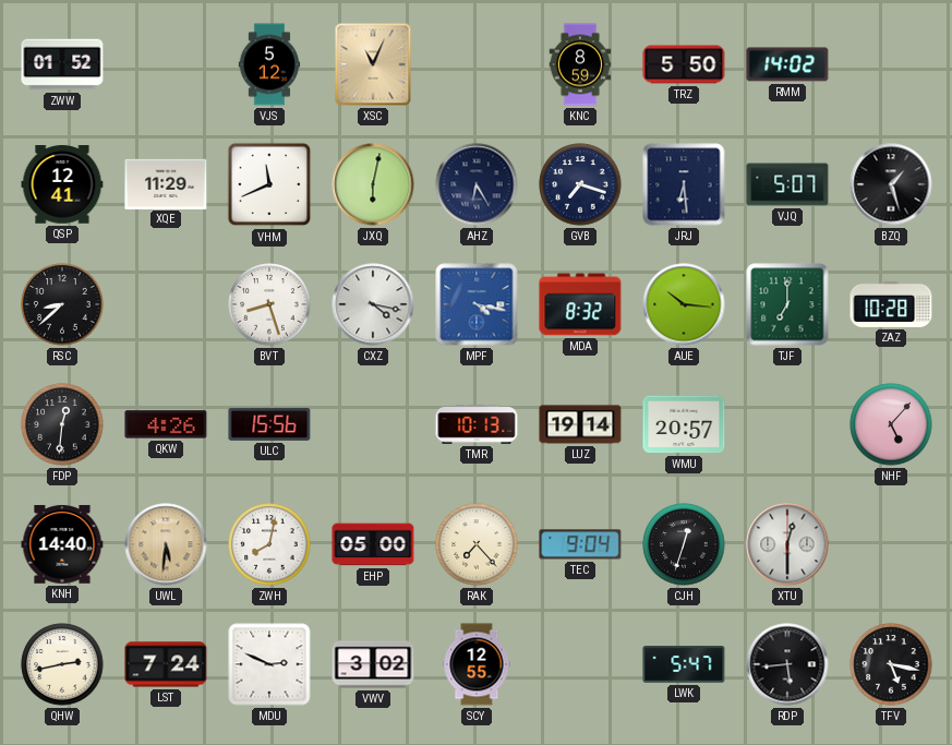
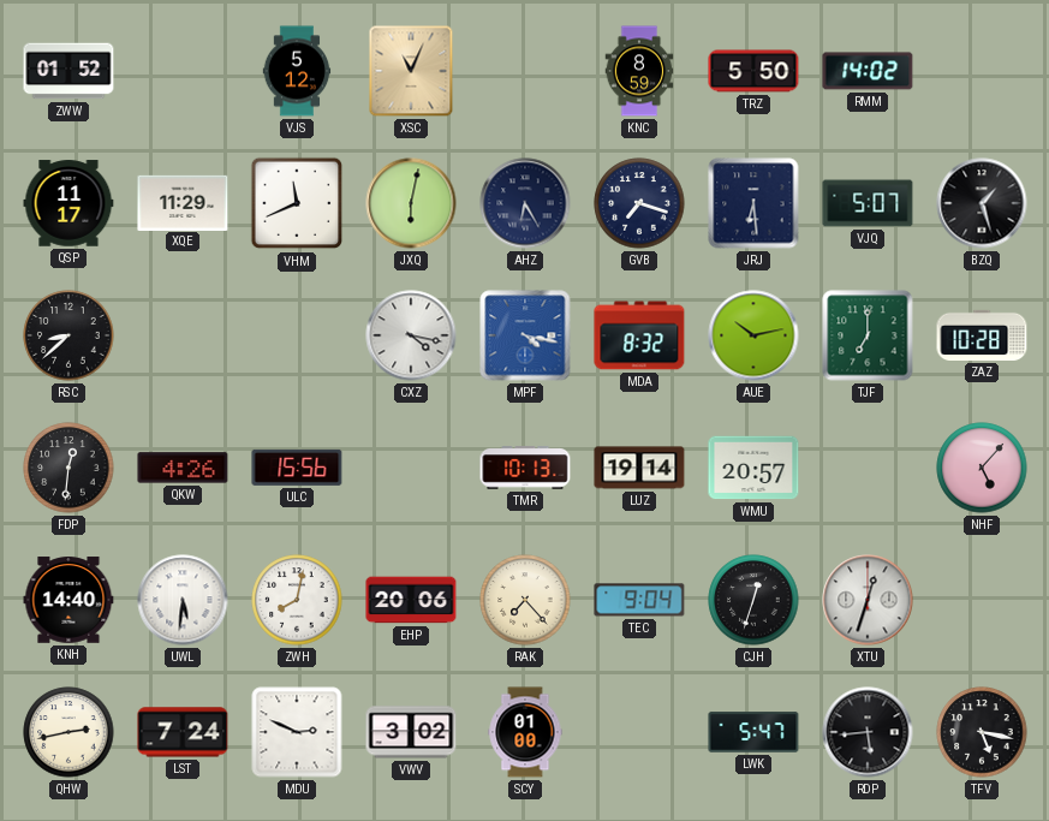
QSP: 12:41 -> 11:17 (68, 203)
BVT: 8:27 -> none (269, 304)
AUE: 10:16 -> 10:13 (753, 335)
UWL dial: champagne -> white (183, 600)
EHP: 05:00 -> 20:06 (411, 600)
XTU: 12:30 -> 12:33 (868, 600)
SCY: 12:55 -> 01:00 (525, 732)
